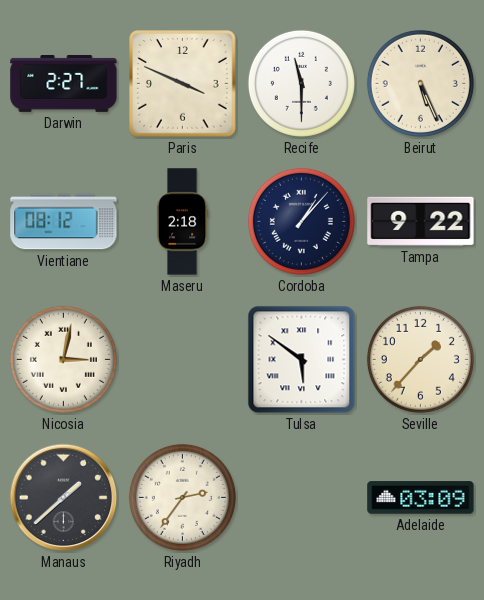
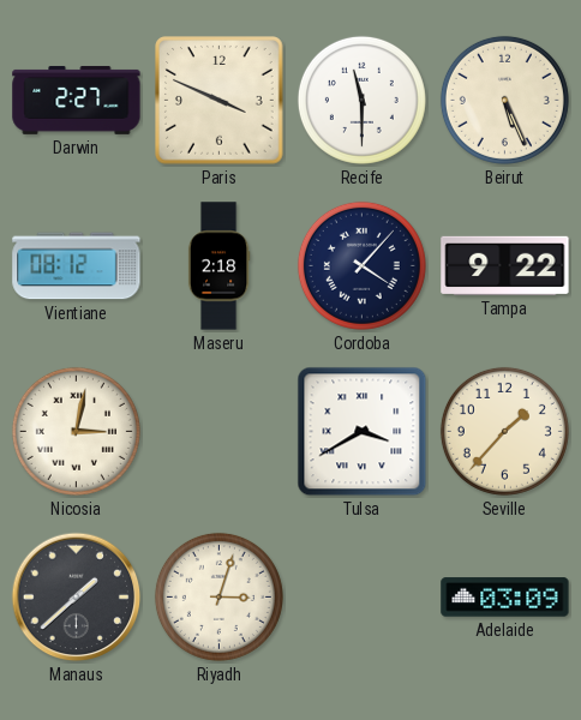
Cordoba: 1:07 -> 4:07 (361, 265)
Tulsa: 5:51 -> 3:40 (363, 432)
Riyadh: 2:36 -> 3:03 (218, 596)
